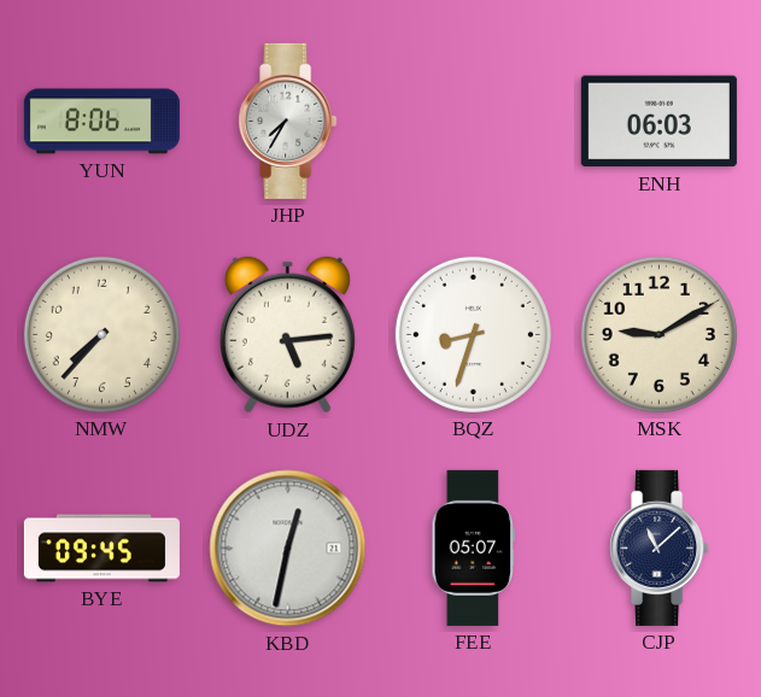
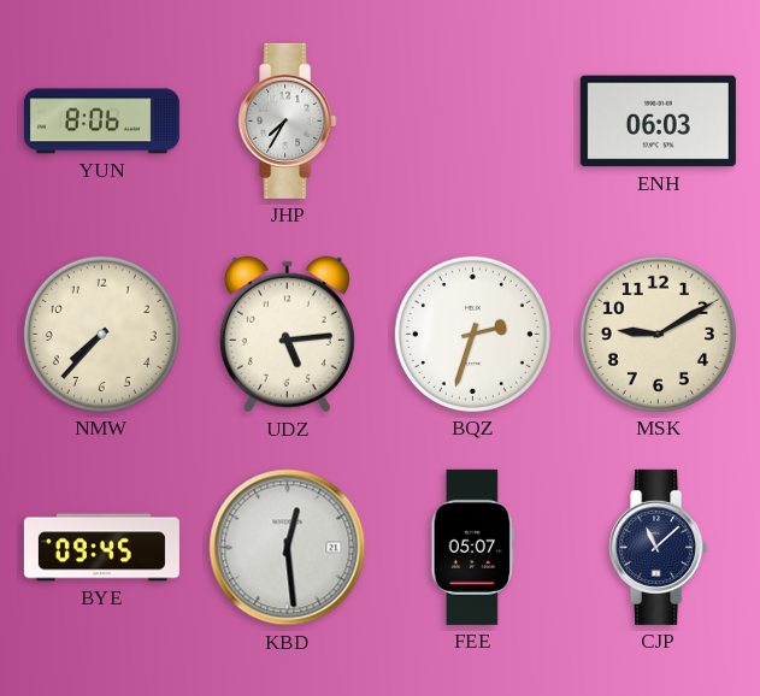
BQZ: 8:33 -> 2:33 (472, 334)
KBD: 12:32 -> 12:29 (288, 548)
